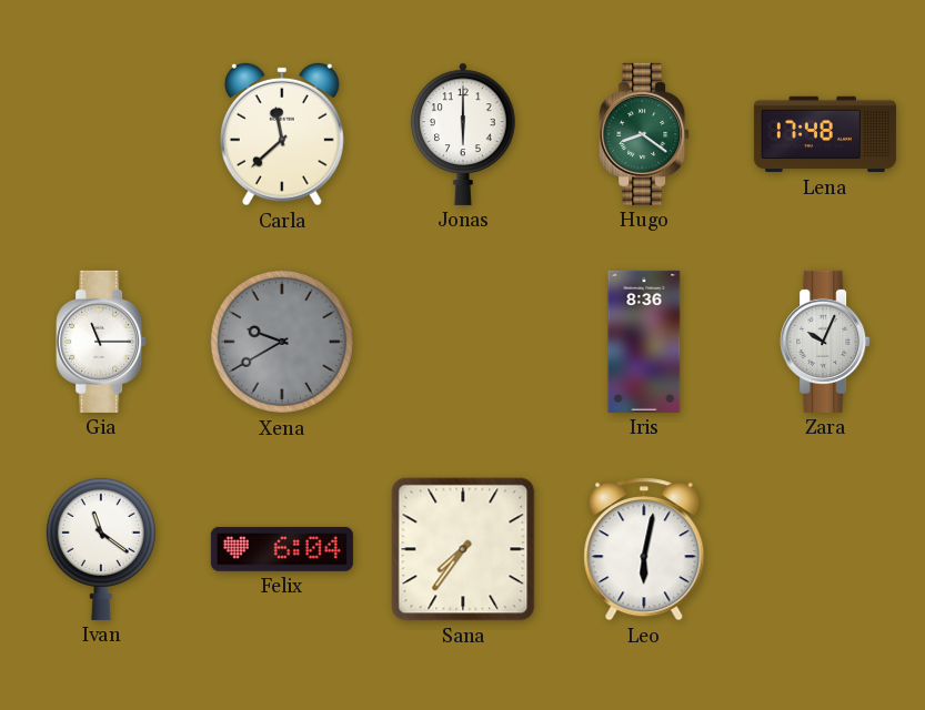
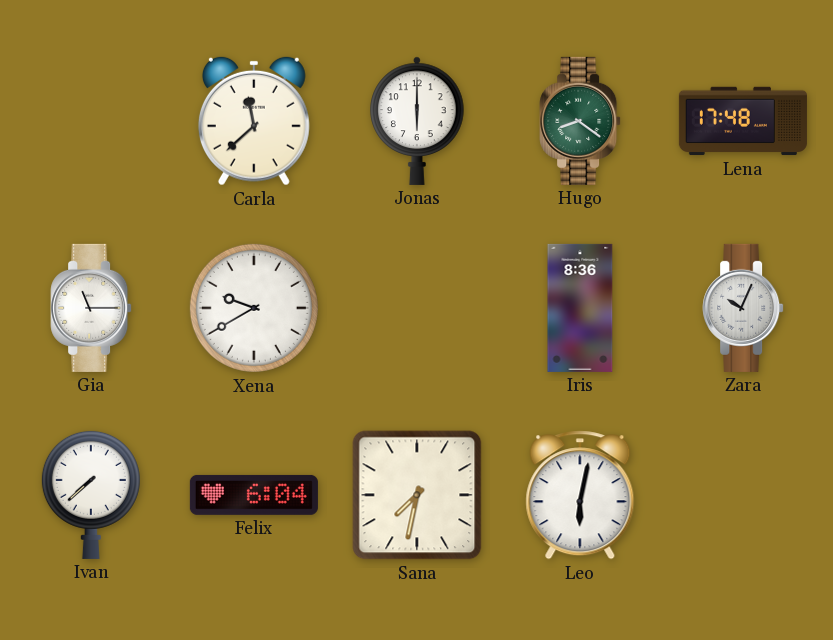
Xena dial: grey -> white (254, 308)
Ivan: 11:21 -> 7:38 (91, 494)
Sana: 7:36 -> 7:32 (417, 495)
